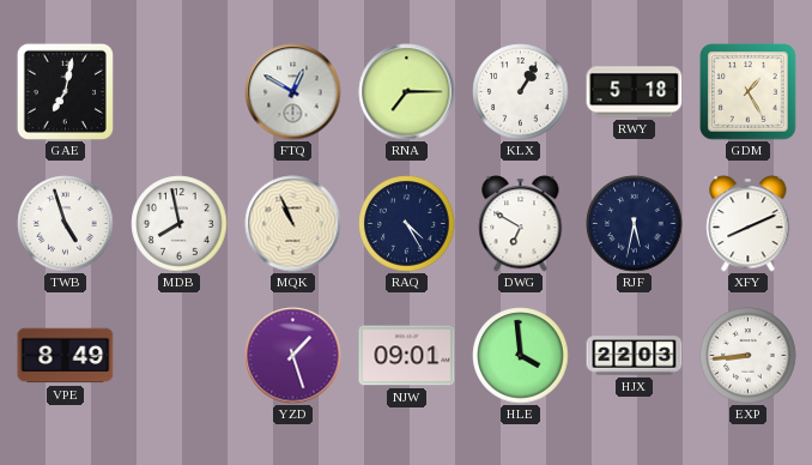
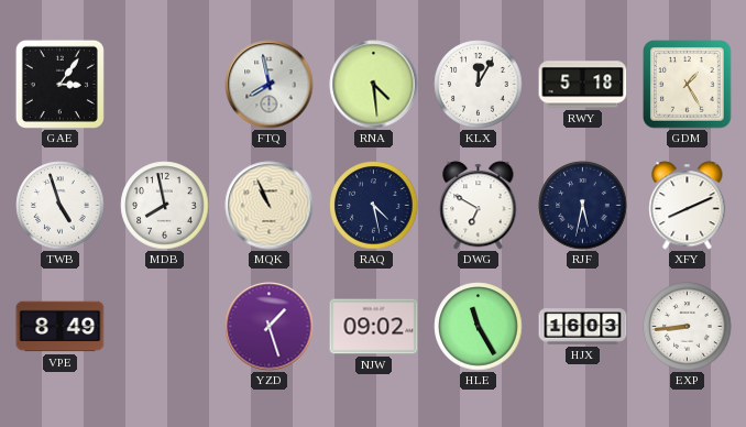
GAE: 7:02 -> 3:06 (59, 84)
FTQ: 12:50 -> 7:58 (270, 85)
RNA: 7:15 -> 4:29 (374, 85)
KLX: 1:05 -> 12:05 (479, 85)
RAQ: 4:25 -> 4:28 (374, 206)
NJW: 09:01 -> 09:02 (374, 327)
HLE: 3:59 -> 11:25 (479, 327)
HJX: 22:03 -> 16:03 (583, 327)
